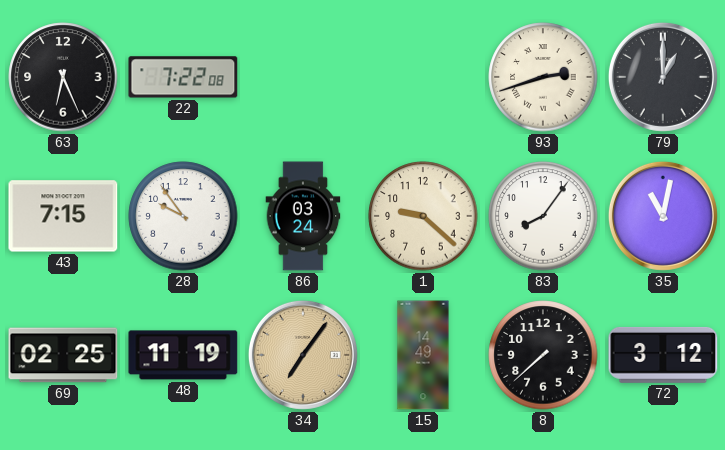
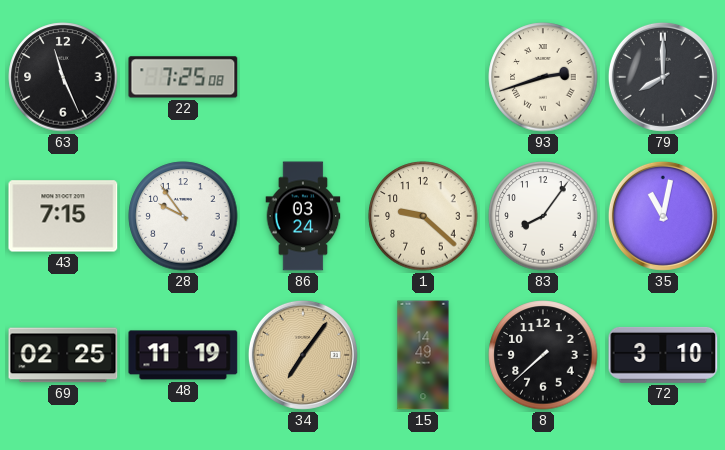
63: 6:26 -> 11:26 (63, 77)
22: 7:22 -> 7:25 (183, 77)
79: 1:00 -> 8:00 (663, 77)
72: 3:12 -> 3:10 (663, 355)
